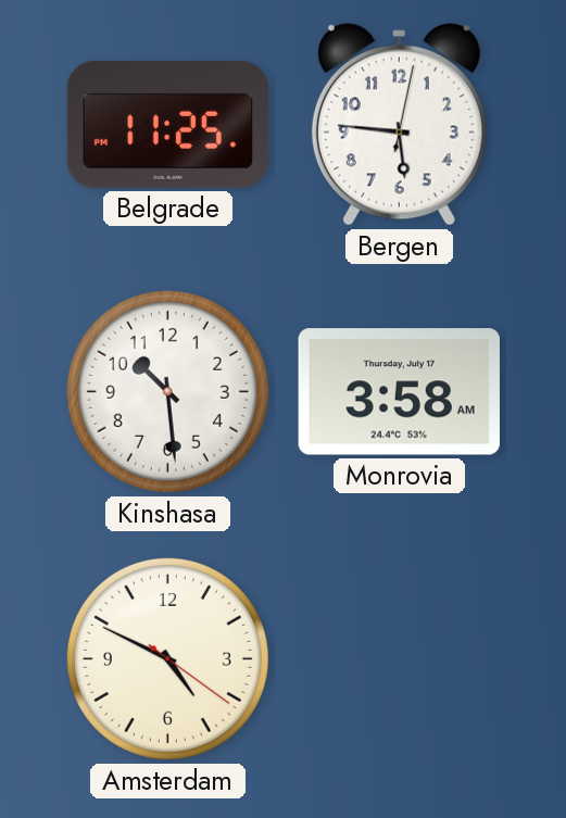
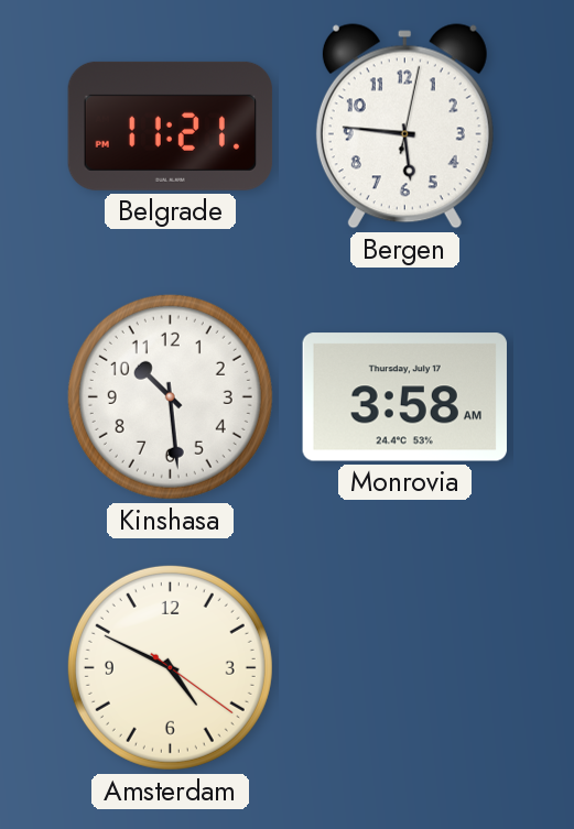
Belgrade: 11:25 -> 11:21 (171, 126)
